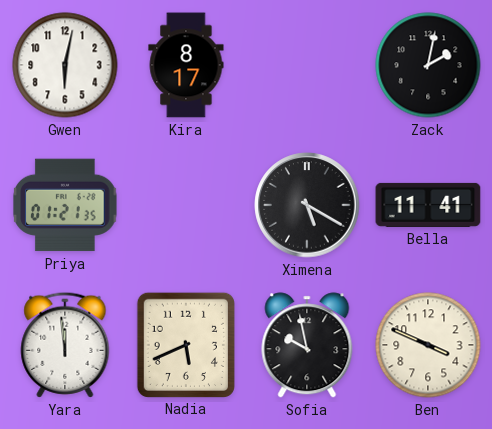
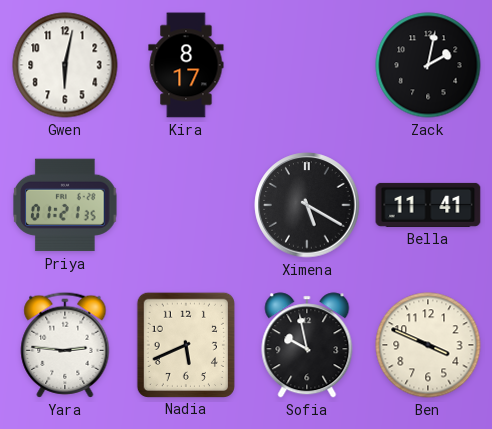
Yara: 11:59 -> 2:46 (65, 345)
